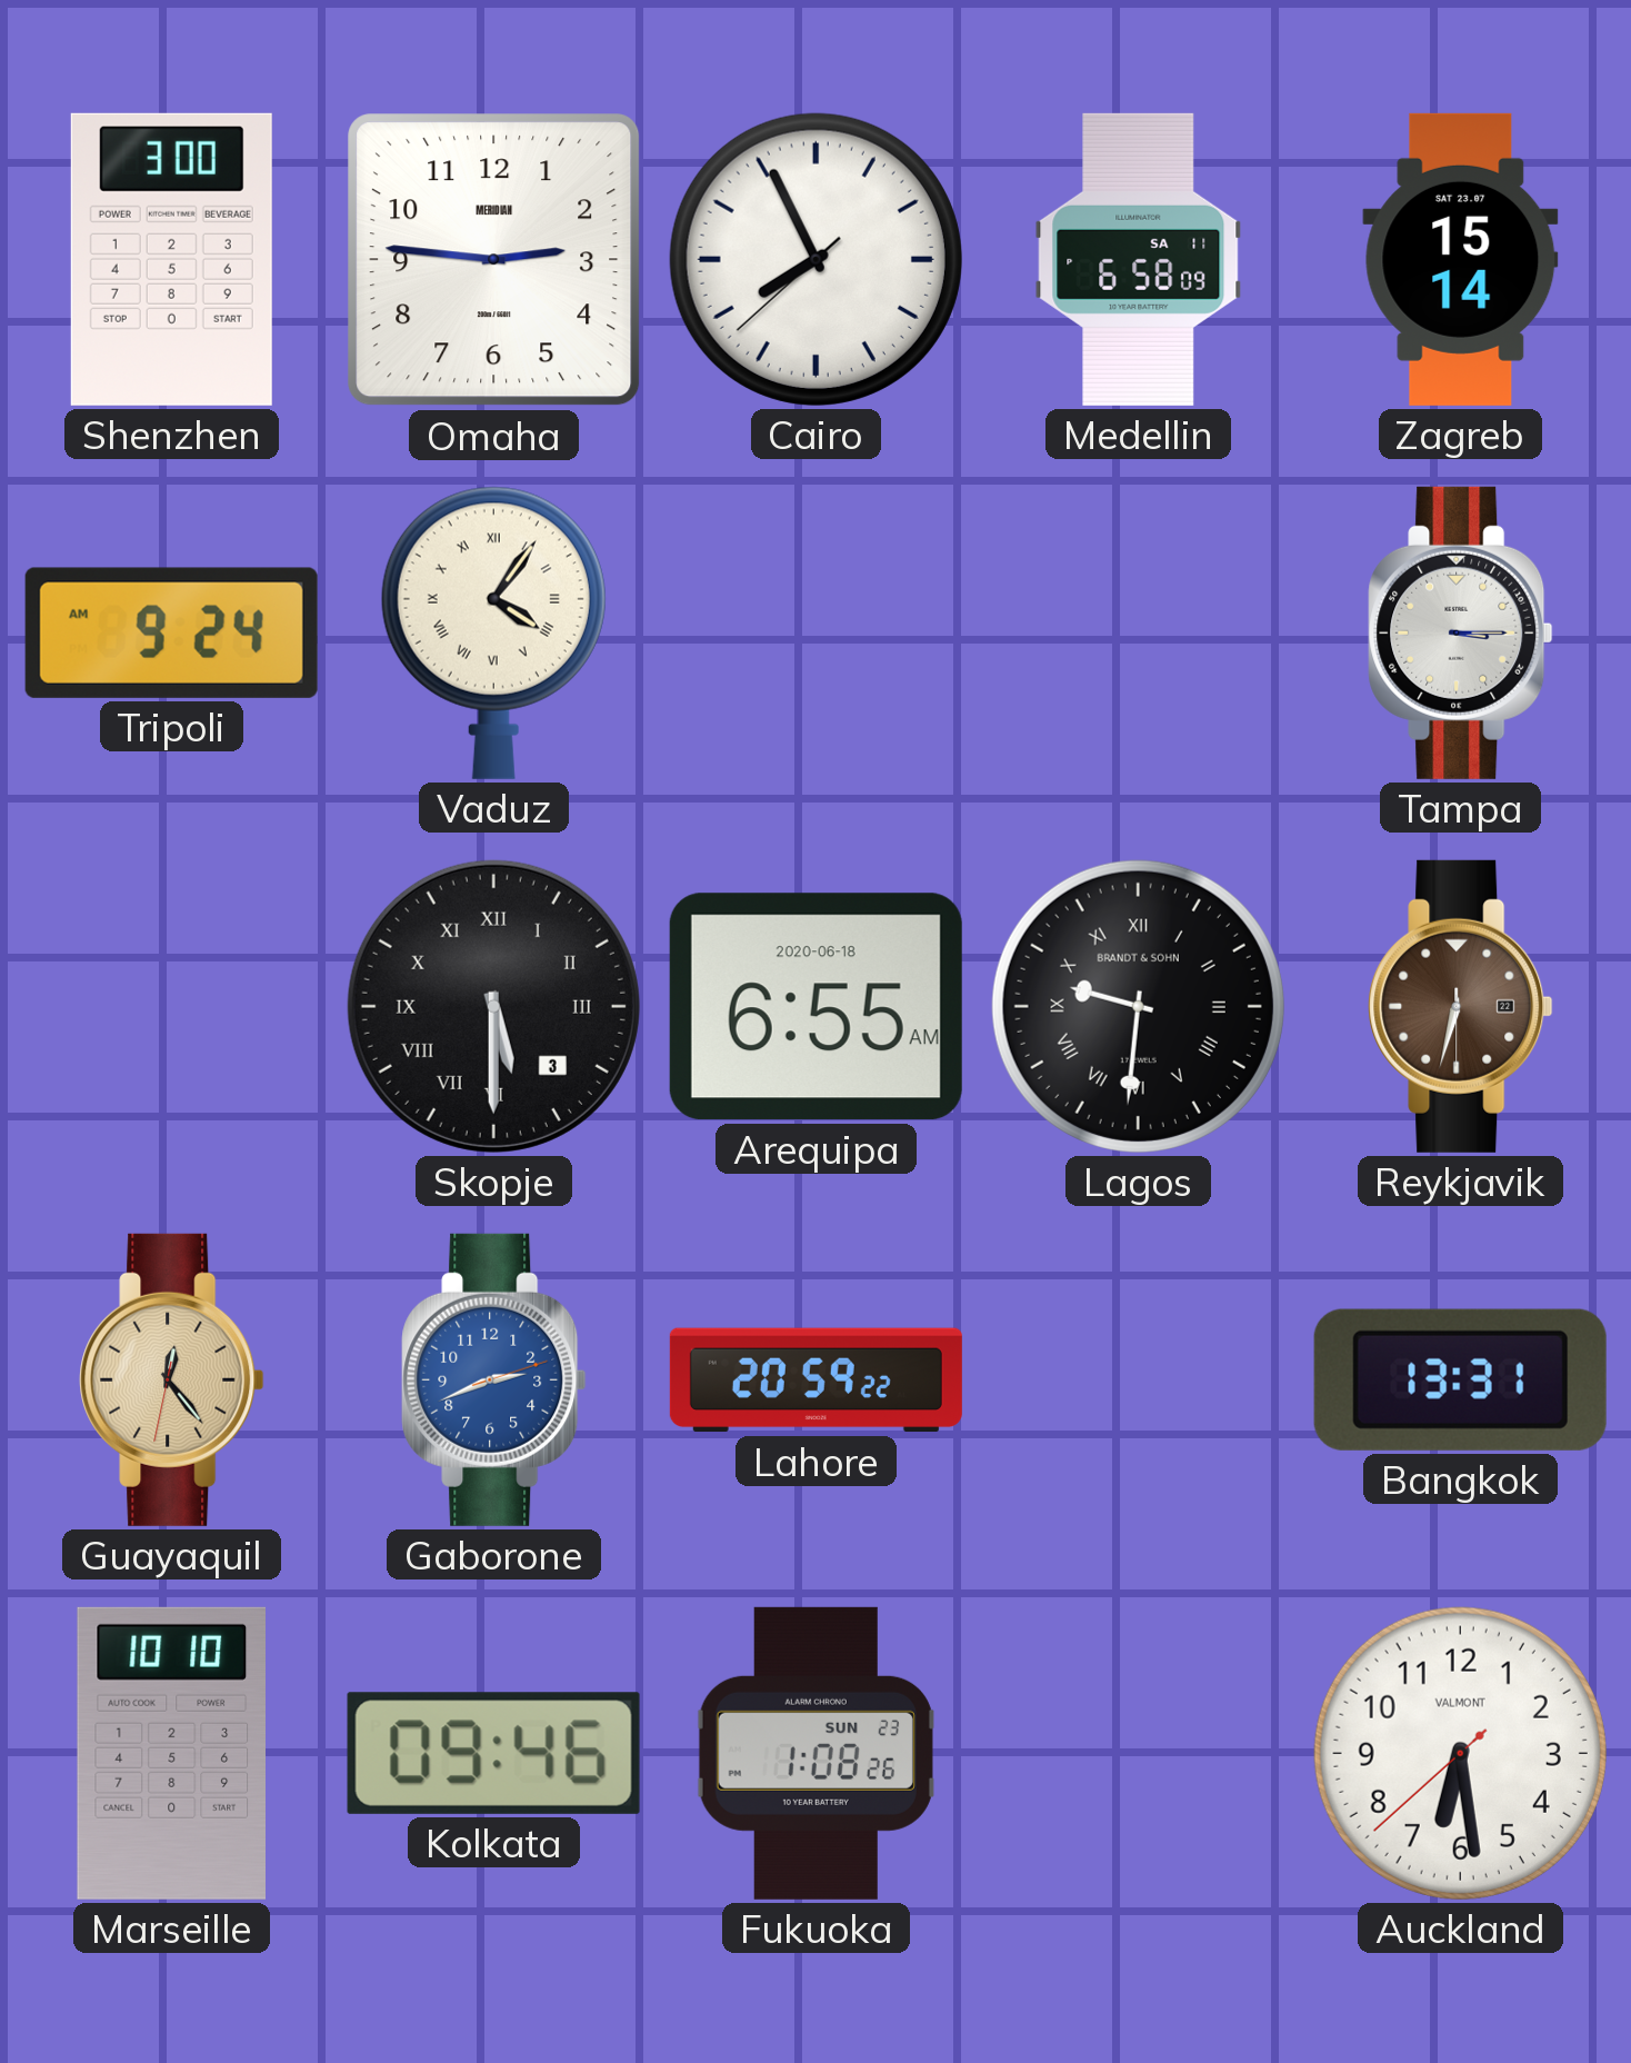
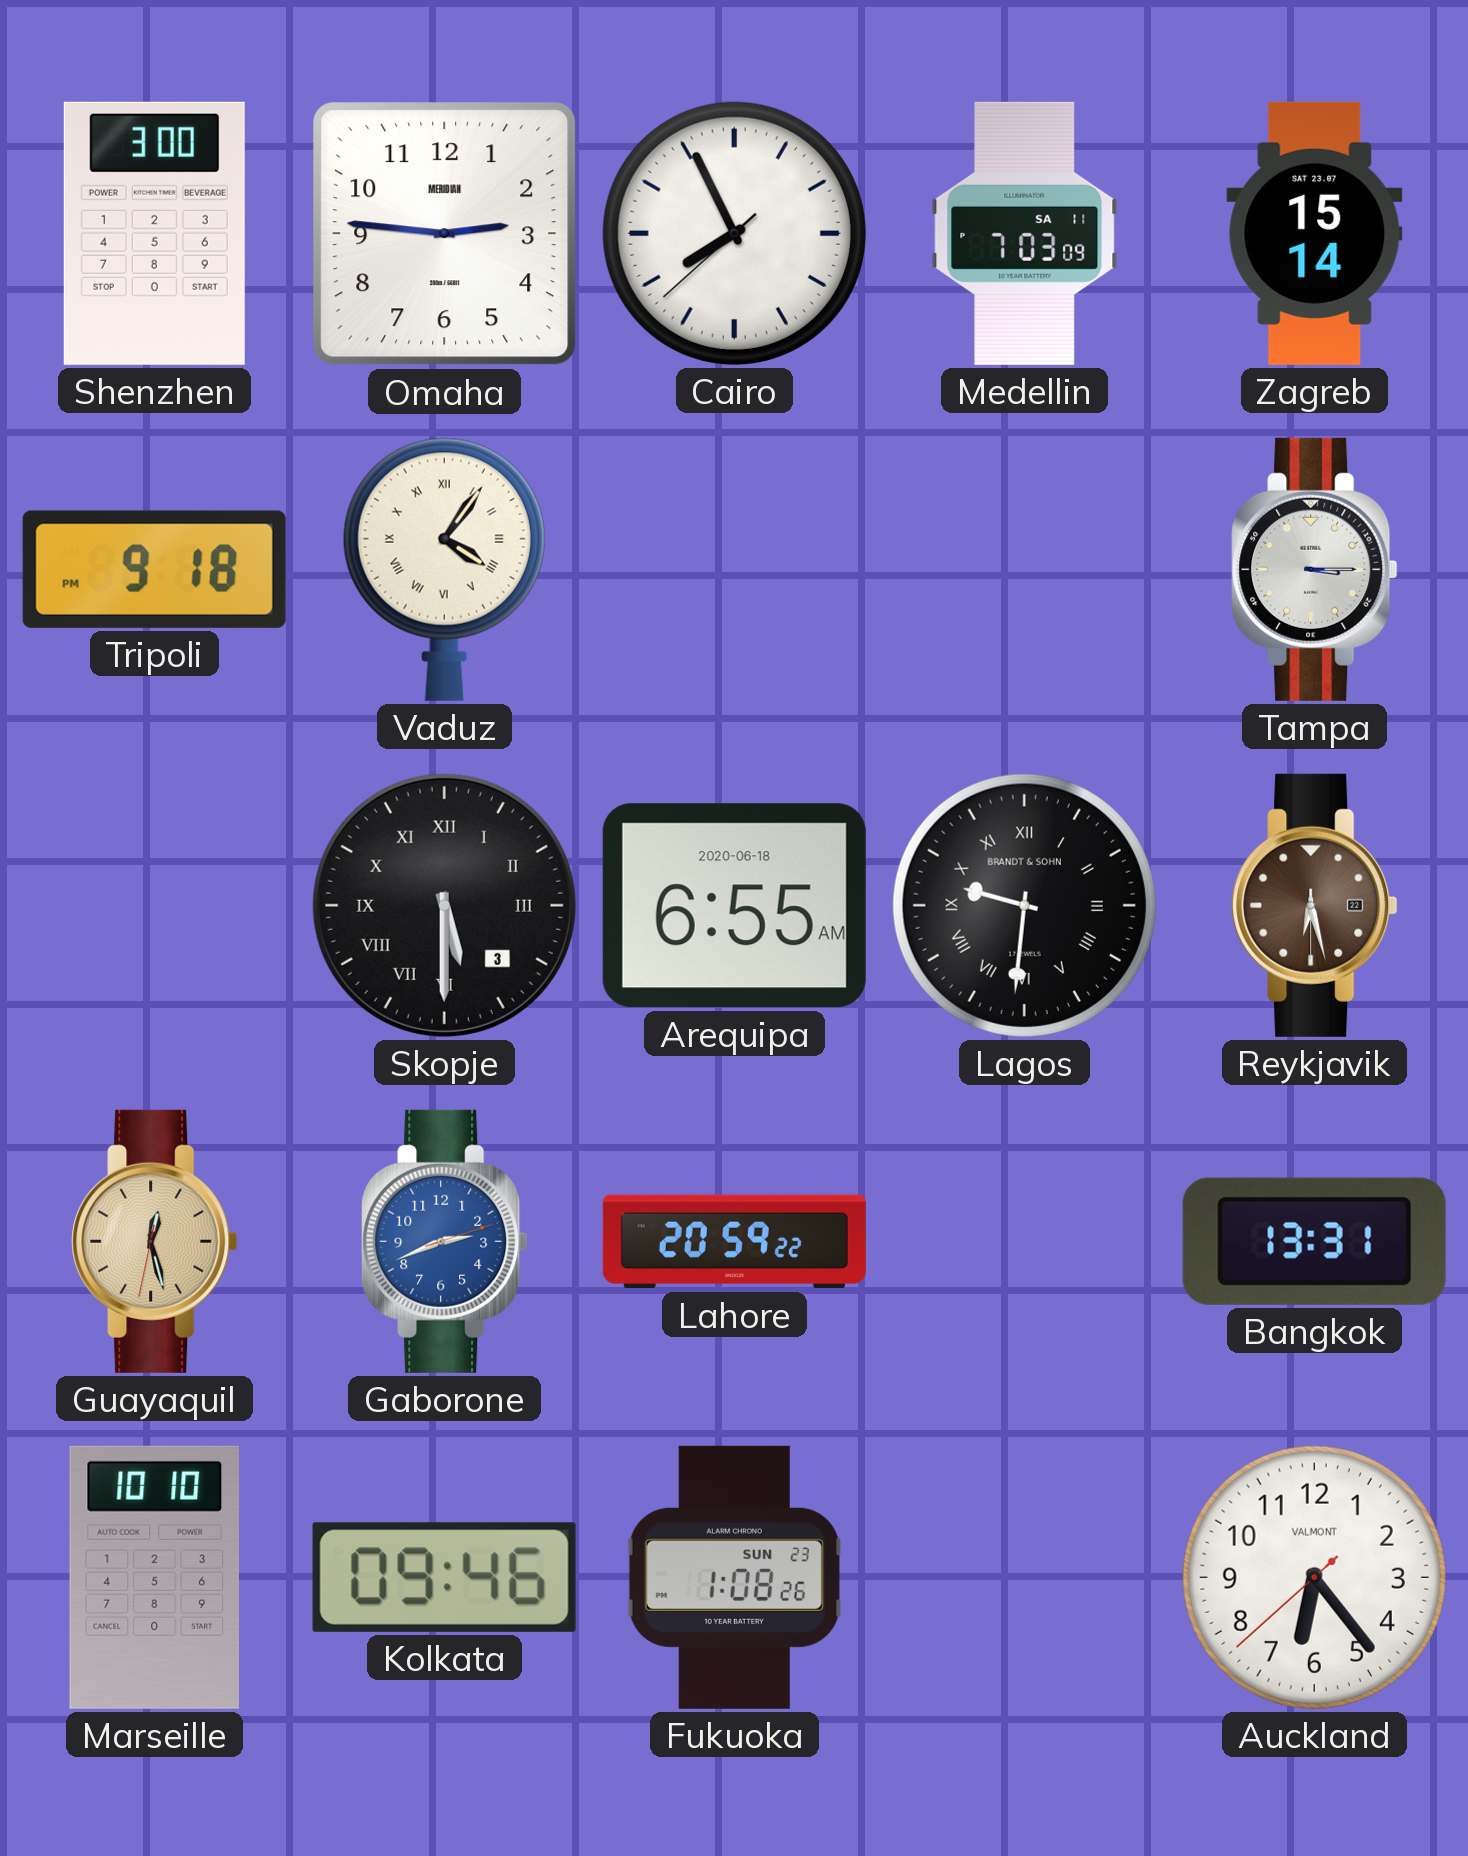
Medellin: 6:58 -> 7:03 (1025, 233)
Tripoli: 9:24 -> 9:18 (154, 569)
Reykjavik: 6:32 -> 6:27 (1315, 905)
Guayaquil: 12:23 -> 12:27 (155, 1241)
Auckland: 6:28 -> 6:23 (1314, 1577)
